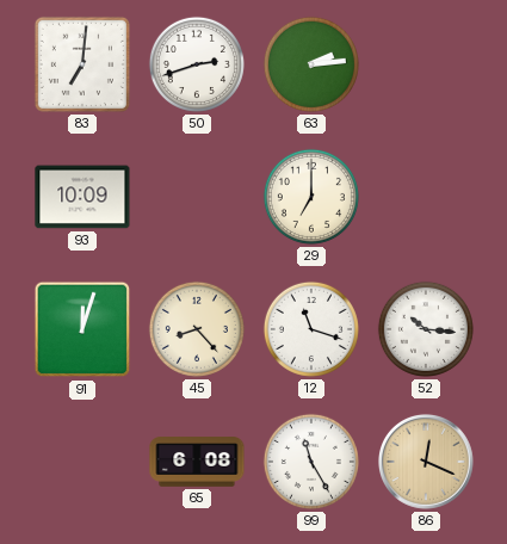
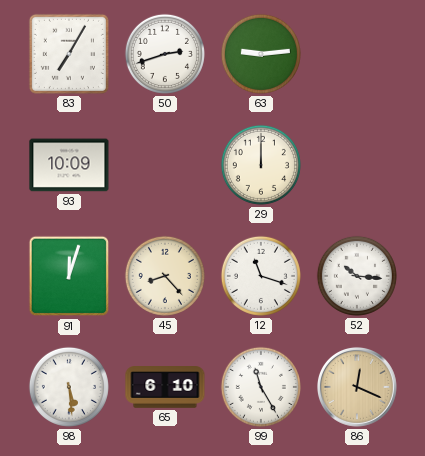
83: 7:01 -> 7:05 (69, 54)
63: 2:14 -> 9:14 (261, 54)
29: 7:00 -> 12:00 (261, 165)
98: none -> 5:29 (69, 387)
65: 6:08 -> 6:10 (165, 387)
